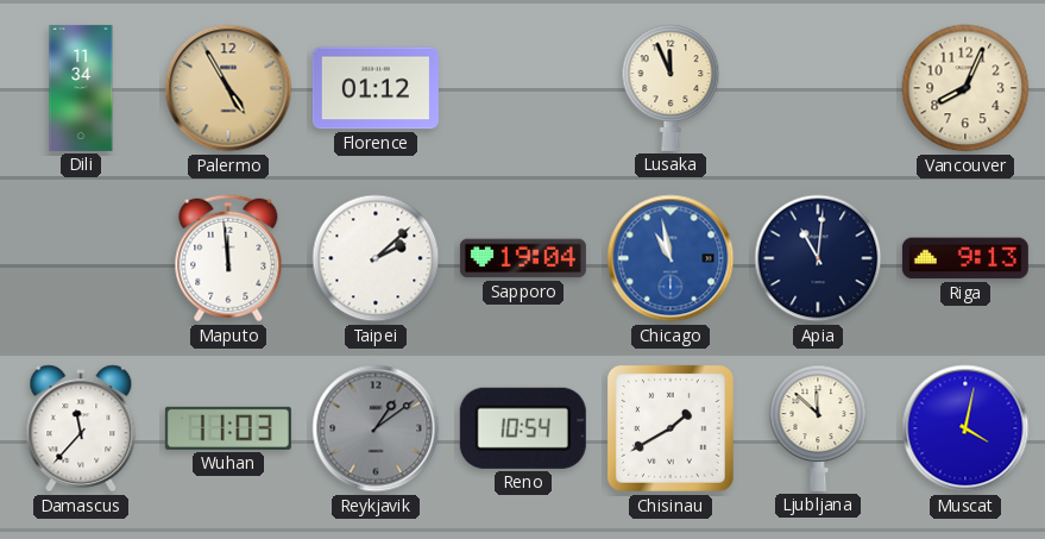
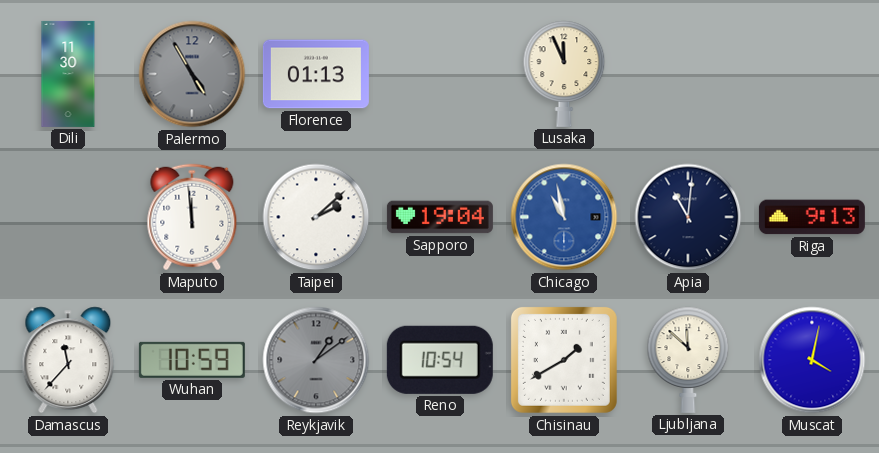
Dili: 11:34 -> 11:30 (68, 74)
Palermo dial: champagne -> grey (192, 74)
Florence: 01:12 -> 01:13 (316, 74)
Vancouver: 8:04 -> none (965, 88)
Wuhan: 11:03 -> 10:59 (192, 360)
